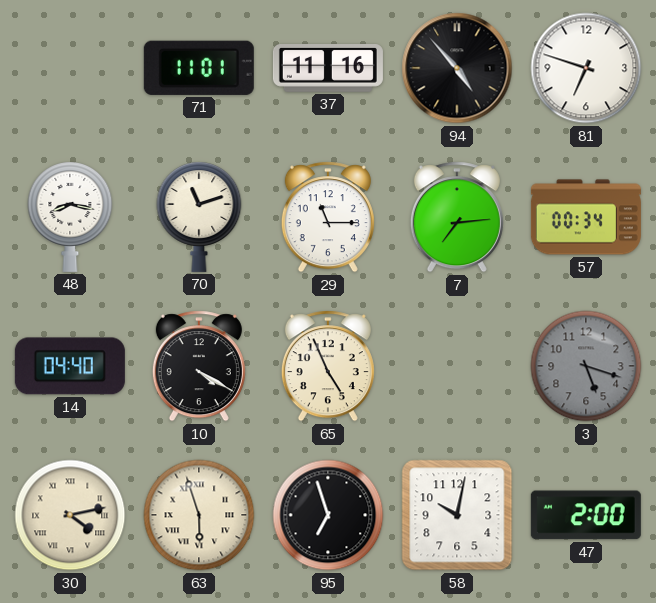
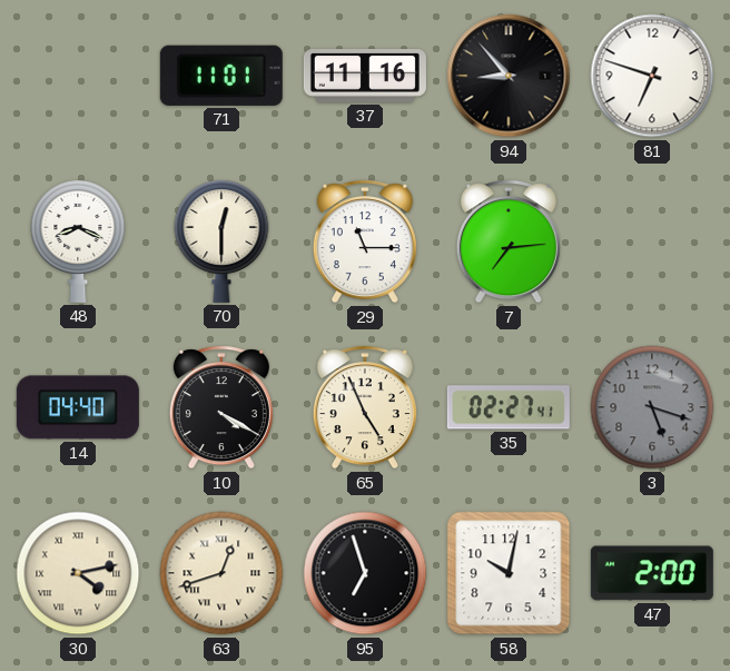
94: 4:53 -> 8:53 (509, 76)
48: 8:17 -> 8:19 (78, 241)
70: 11:12 -> 12:30 (221, 241)
57: 00:34 -> none (586, 217)
35: none -> 02:27 (509, 407)
63: 5:57 -> 12:42 (221, 573)
